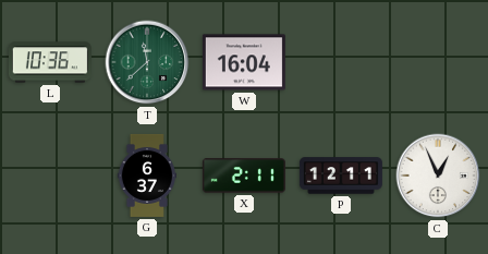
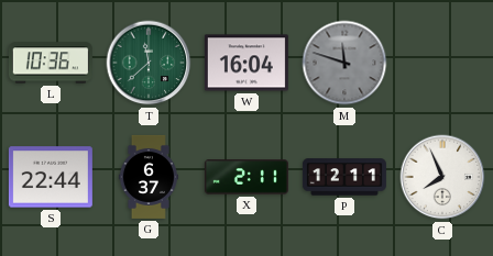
M: none -> 11:48 (344, 63)
S: none -> 22:44 (51, 177)
C: 12:56 -> 7:56 (442, 177)
